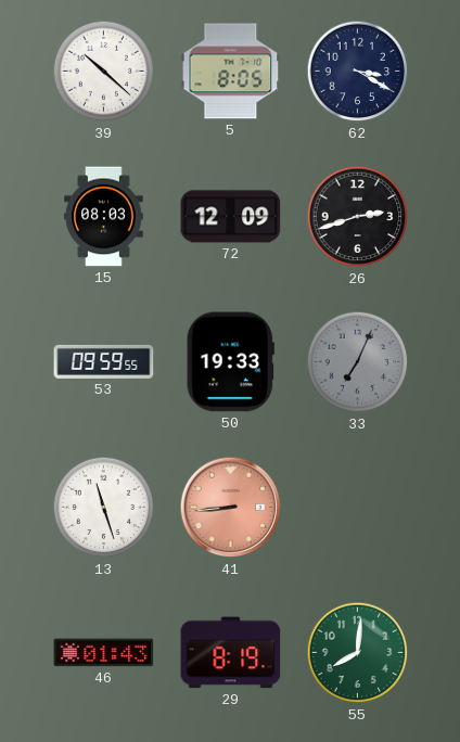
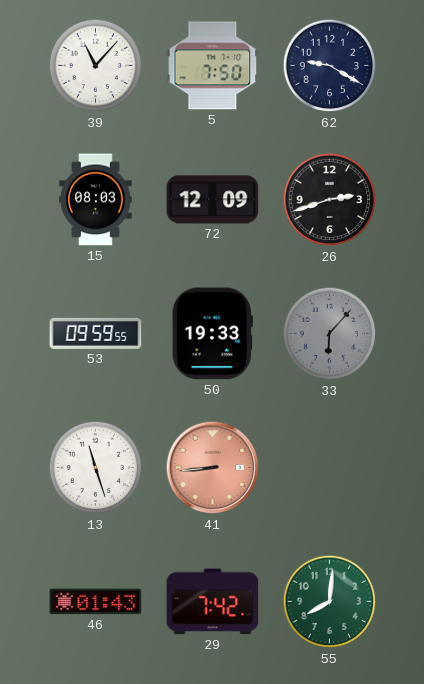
39: 10:22 -> 11:07 (96, 66)
5: 8:05 -> 7:50 (213, 66)
62: 3:20 -> 9:20 (330, 66)
33: 7:04 -> 6:07 (330, 334)
29: 8:19 -> 7:42 (213, 602)
